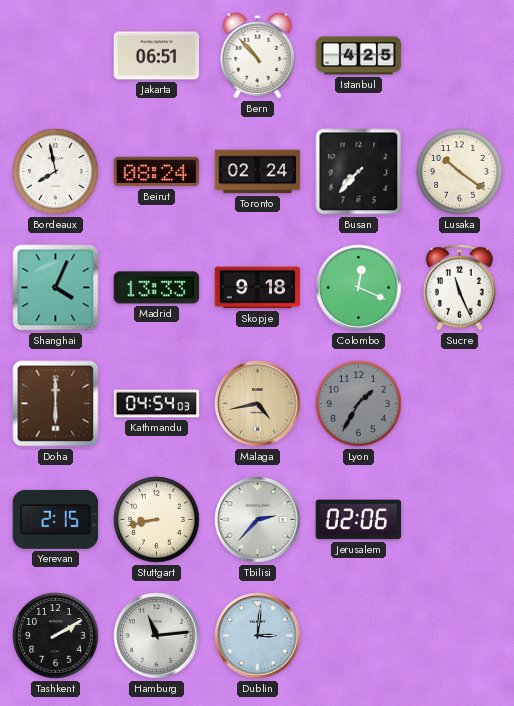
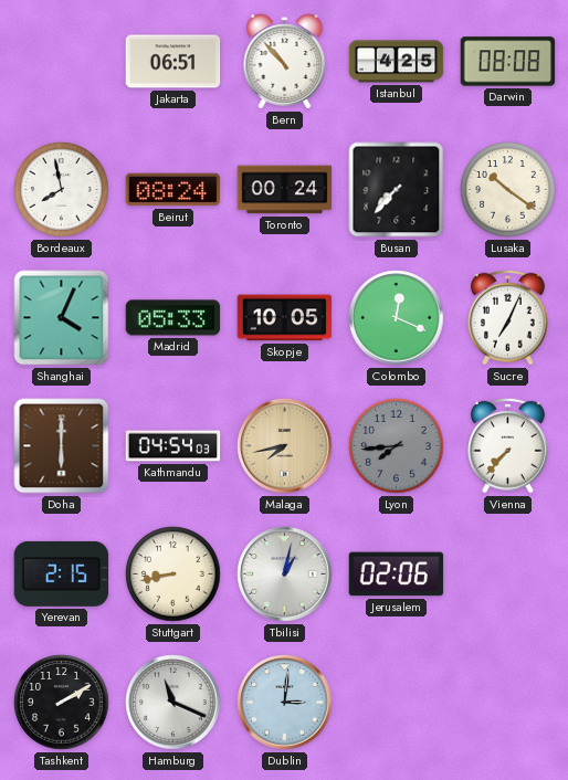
Darwin: none -> 08:08 (508, 62)
Toronto: 02:24 -> 00:24 (285, 190)
Madrid: 13:33 -> 05:33 (173, 318)
Skopje: 9:18 -> 10:05 (285, 318)
Sucre: 11:26 -> 7:04 (508, 317)
Malaga: 4:43 -> 7:43 (285, 446)
Lyon: 1:35 -> 7:44 (397, 446)
Vienna: none -> 7:37 (508, 445)
Tbilisi: 2:37 -> 1:02 (285, 575)
Hamburg: 11:14 -> 11:19 (173, 703)
